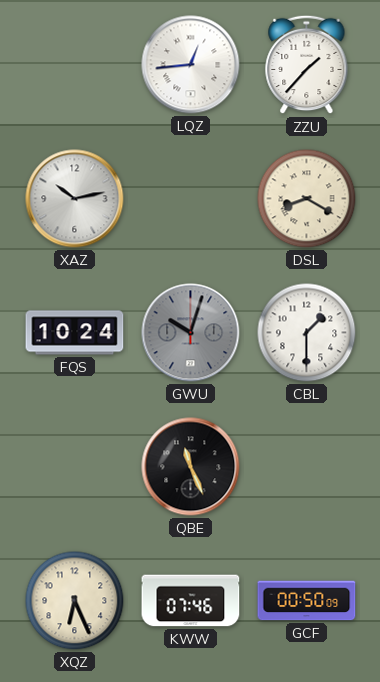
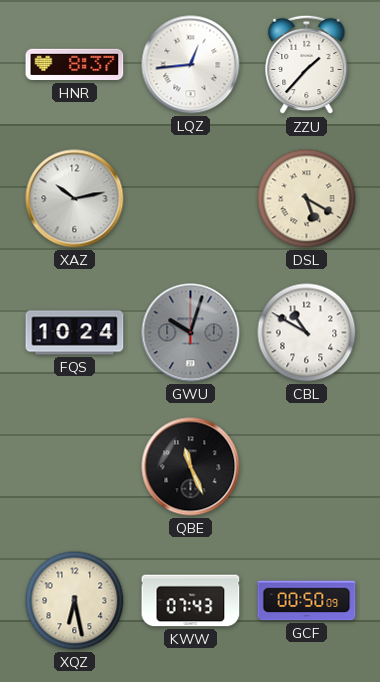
HNR: none -> 8:37 (75, 65)
DSL: 8:20 -> 5:20 (307, 199)
CBL: 1:30 -> 10:50 (307, 333)
XQZ: 6:26 -> 6:28 (75, 601)
KWW: 07:46 -> 07:43 (191, 601)
